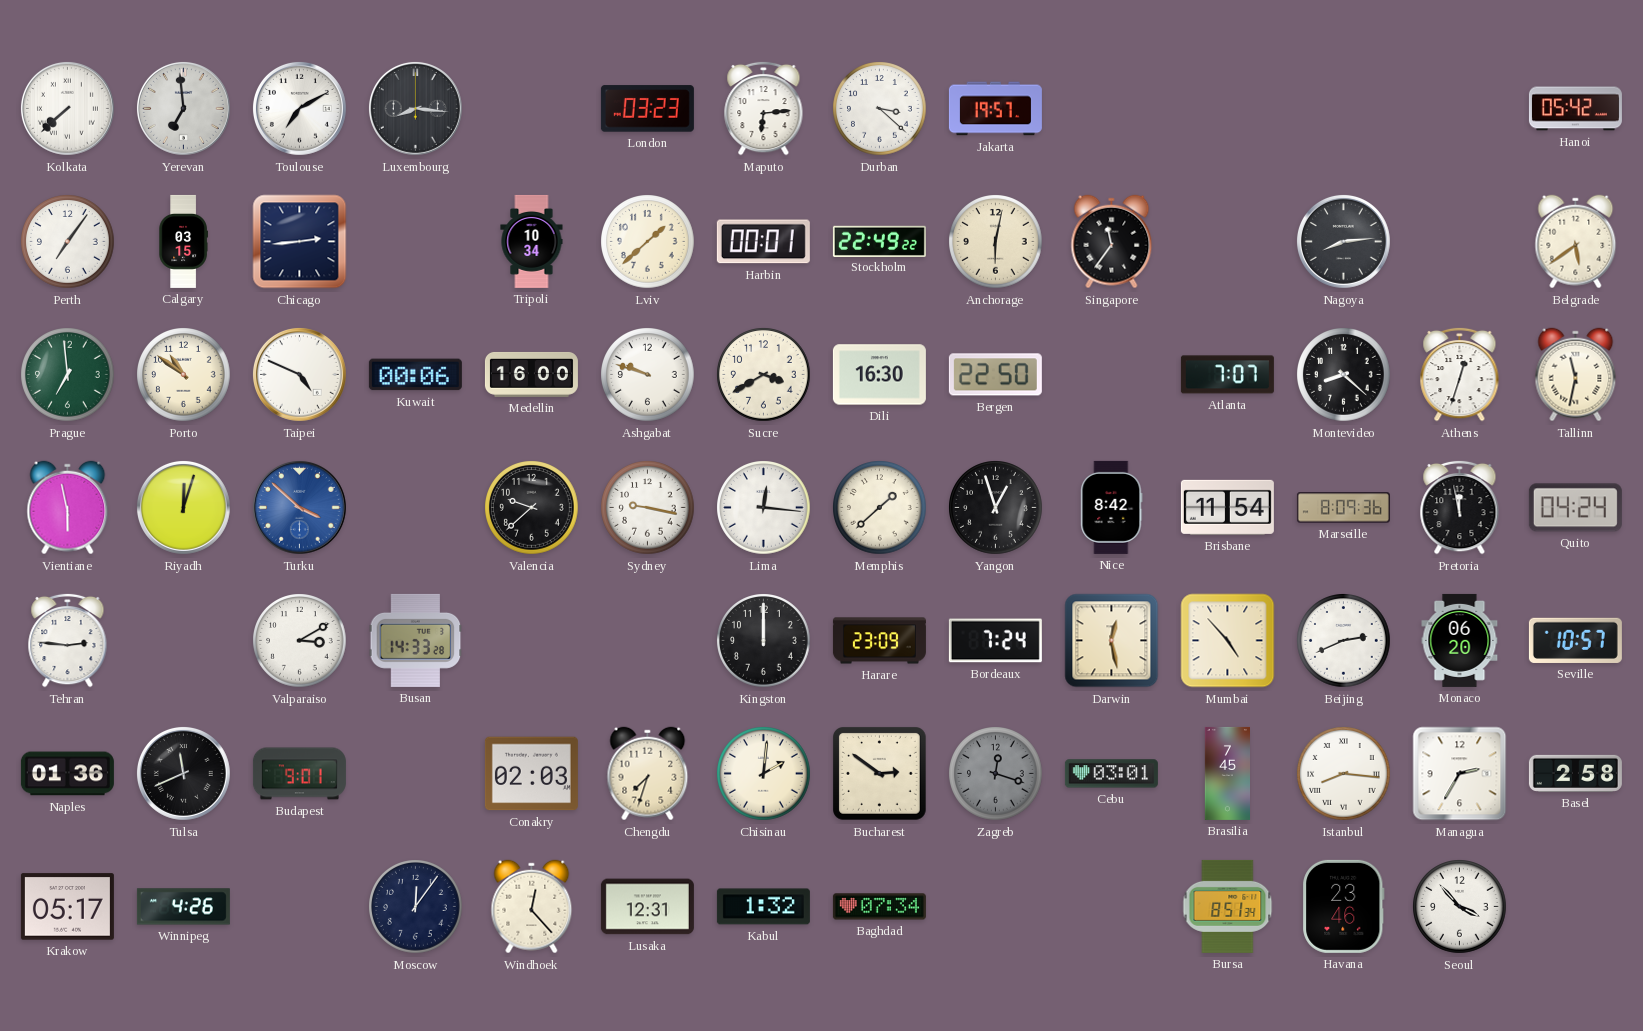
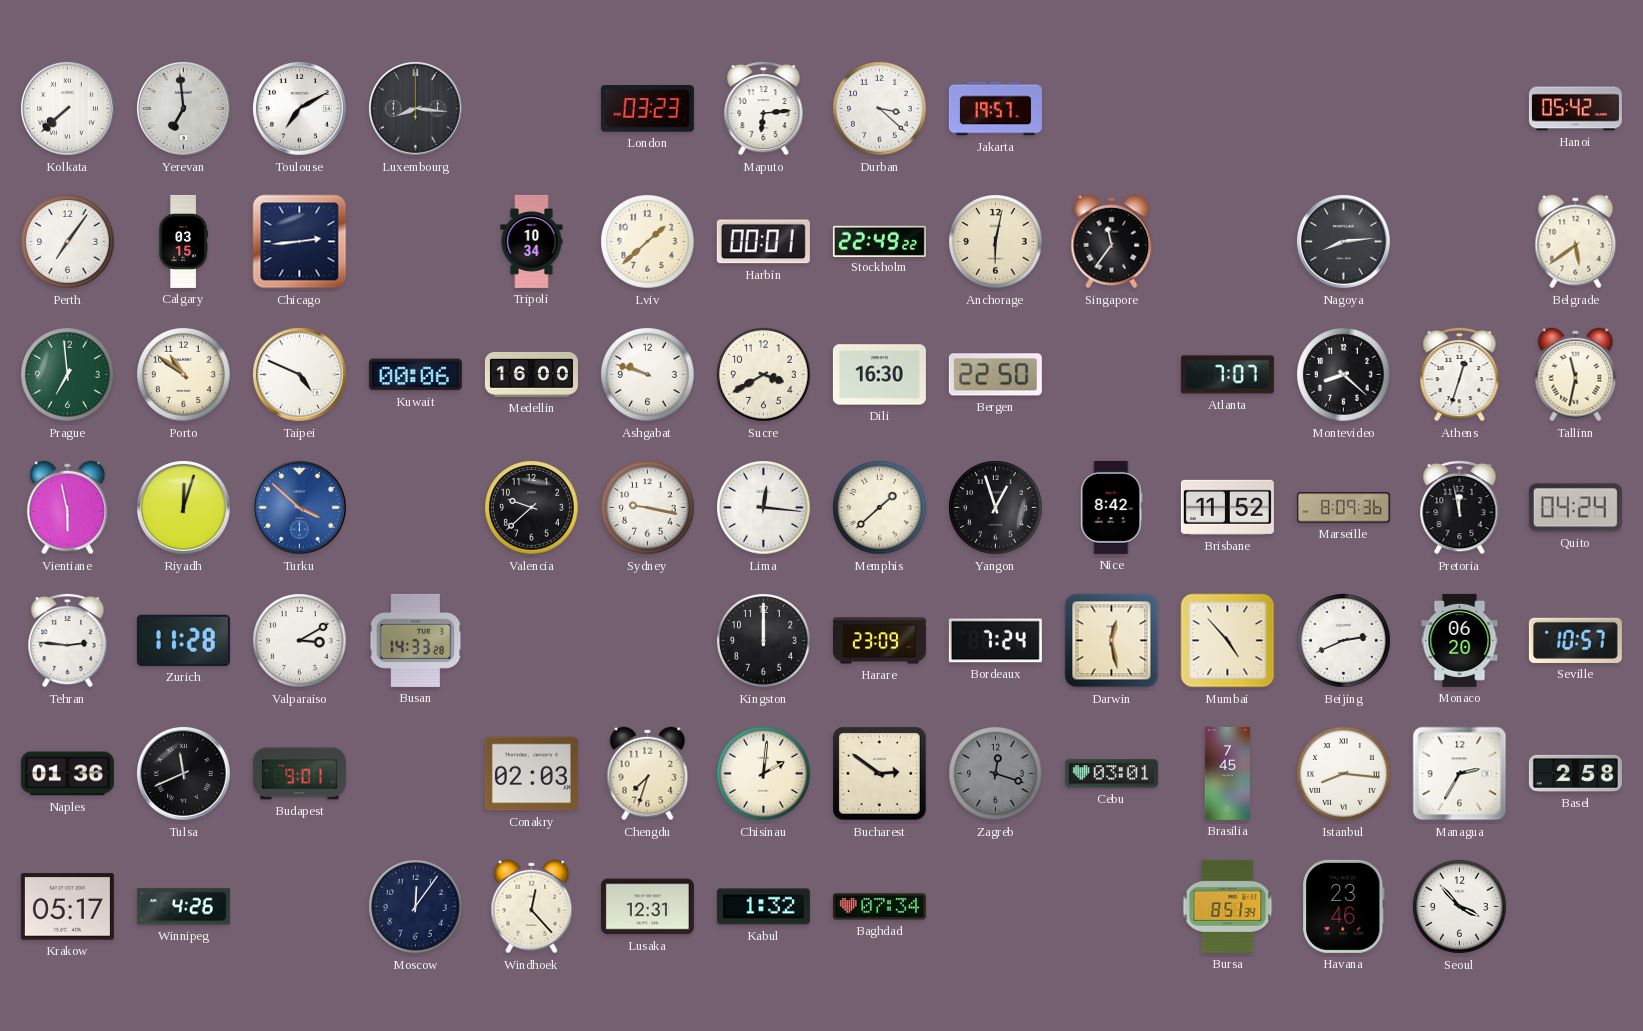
Brisbane: 11:54 -> 11:52 (1227, 507)
Zurich: none -> 11:28 (183, 640)
